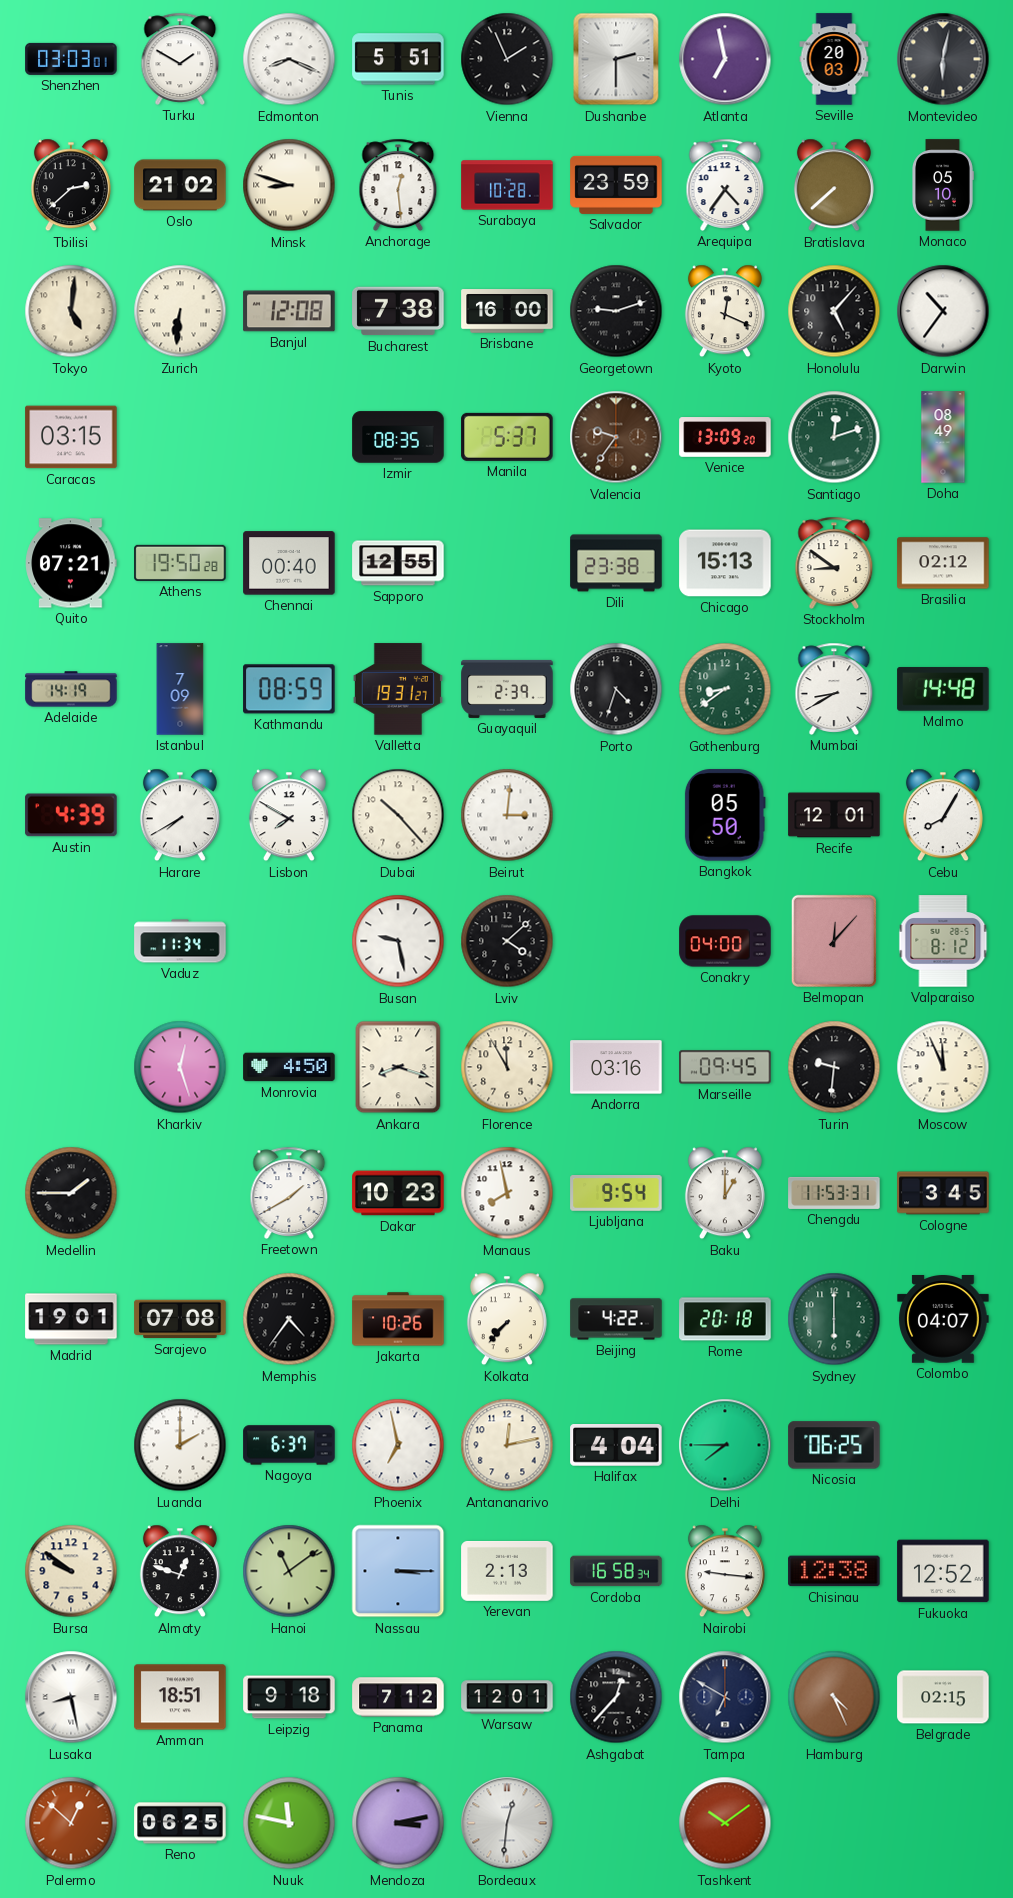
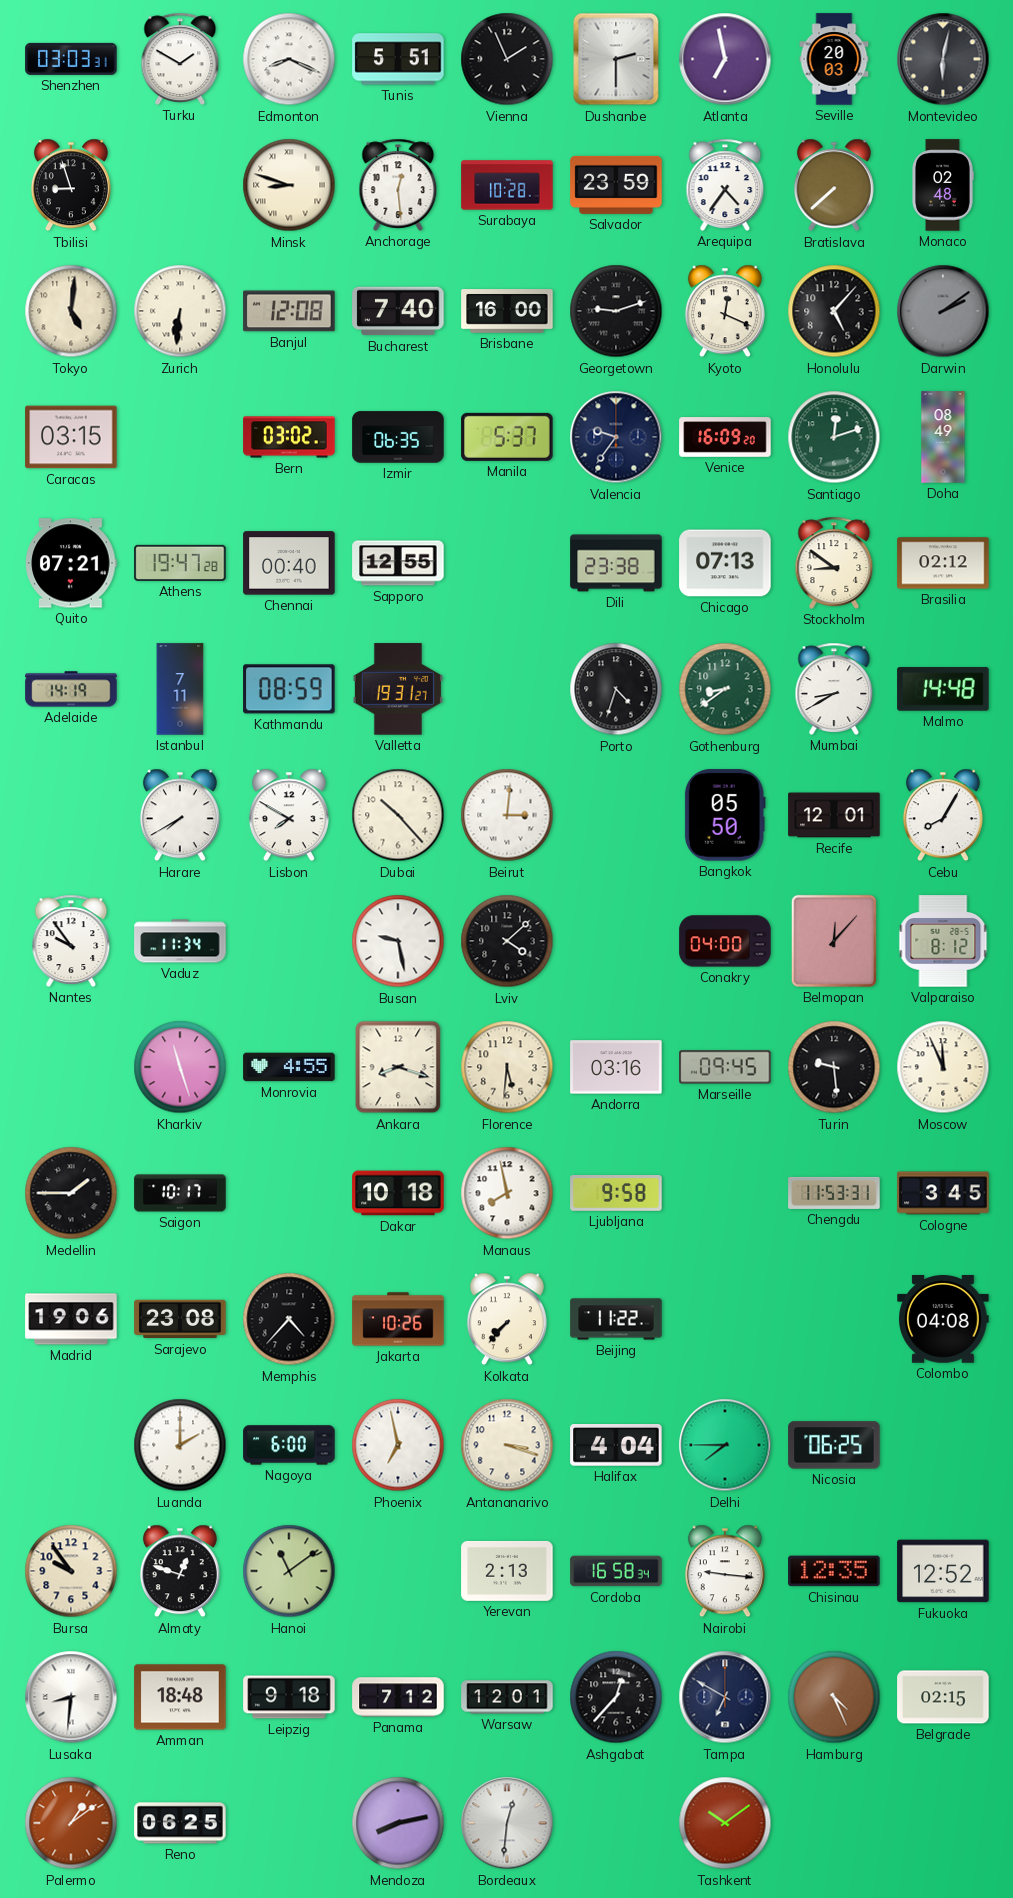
Shenzhen: 03:03:01 -> 03:03:31 (71, 59)
Tbilisi: 2:38 -> 8:57 (71, 185)
Oslo: 21:02 -> none (180, 185)
Monaco: 05:10 -> 02:48 (943, 185)
Bucharest: 7:38 -> 7:40 (398, 311)
Darwin: 10:36 -> 2:09 (943, 311)
Darwin dial: white -> grey (943, 311)
Bern: none -> 03:02 (289, 437)
Izmir: 08:35 -> 06:35 (398, 437)
Valencia dial: brown -> navy (616, 437)
Venice: 13:09 -> 16:09 (725, 437)
Athens: 19:50 -> 19:47 (180, 563)
Chicago: 15:13 -> 07:13 (725, 563)
Istanbul: 7:09 -> 7:11 (180, 689)
Guayaquil: 2:39 -> none (507, 689)
Austin: 4:39 -> none (71, 815)
Nantes: none -> 9:54 (71, 941)
Kharkiv: 12:27 -> 11:27 (180, 1067)
Monrovia: 4:50 -> 4:55 (289, 1067)
Florence: 11:55 -> 5:31 (507, 1067)
Turin: 9:31 -> 9:29 (834, 1067)
Saigon: none -> 10:17 (180, 1193)
Freetown: 1:40 -> none (289, 1193)
Dakar: 10:23 -> 10:18 (398, 1193)
Ljubljana: 9:54 -> 9:58 (616, 1194)
Baku: 1:00 -> none (725, 1193)
Madrid: 19:01 -> 19:06 (71, 1319)
Sarajevo: 07:08 -> 23:08 (180, 1319)
Memphis: 4:36 -> 4:37 (289, 1319)
Beijing: 4:22 -> 11:22 (616, 1319)
Rome: 20:18 -> none (725, 1319)
Sydney: 6:00 -> none (834, 1319)
Colombo: 04:07 -> 04:08 (943, 1320)
Nagoya: 6:37 -> 6:00 (289, 1445)
Antananarivo: 12:13 -> 3:18 (507, 1445)
Bursa: 9:51 -> 9:54 (71, 1571)
Nassau: 3:15 -> none (398, 1571)
Chisinau: 12:38 -> 12:35 (834, 1571)
Lusaka: 8:28 -> 8:31 (71, 1697)
Amman: 18:51 -> 18:48 (180, 1697)
Palermo: 12:52 -> 1:09 (71, 1823)
Nuuk: 11:47 -> none (289, 1823)
Mendoza: 3:13 -> 8:13 (398, 1823)
